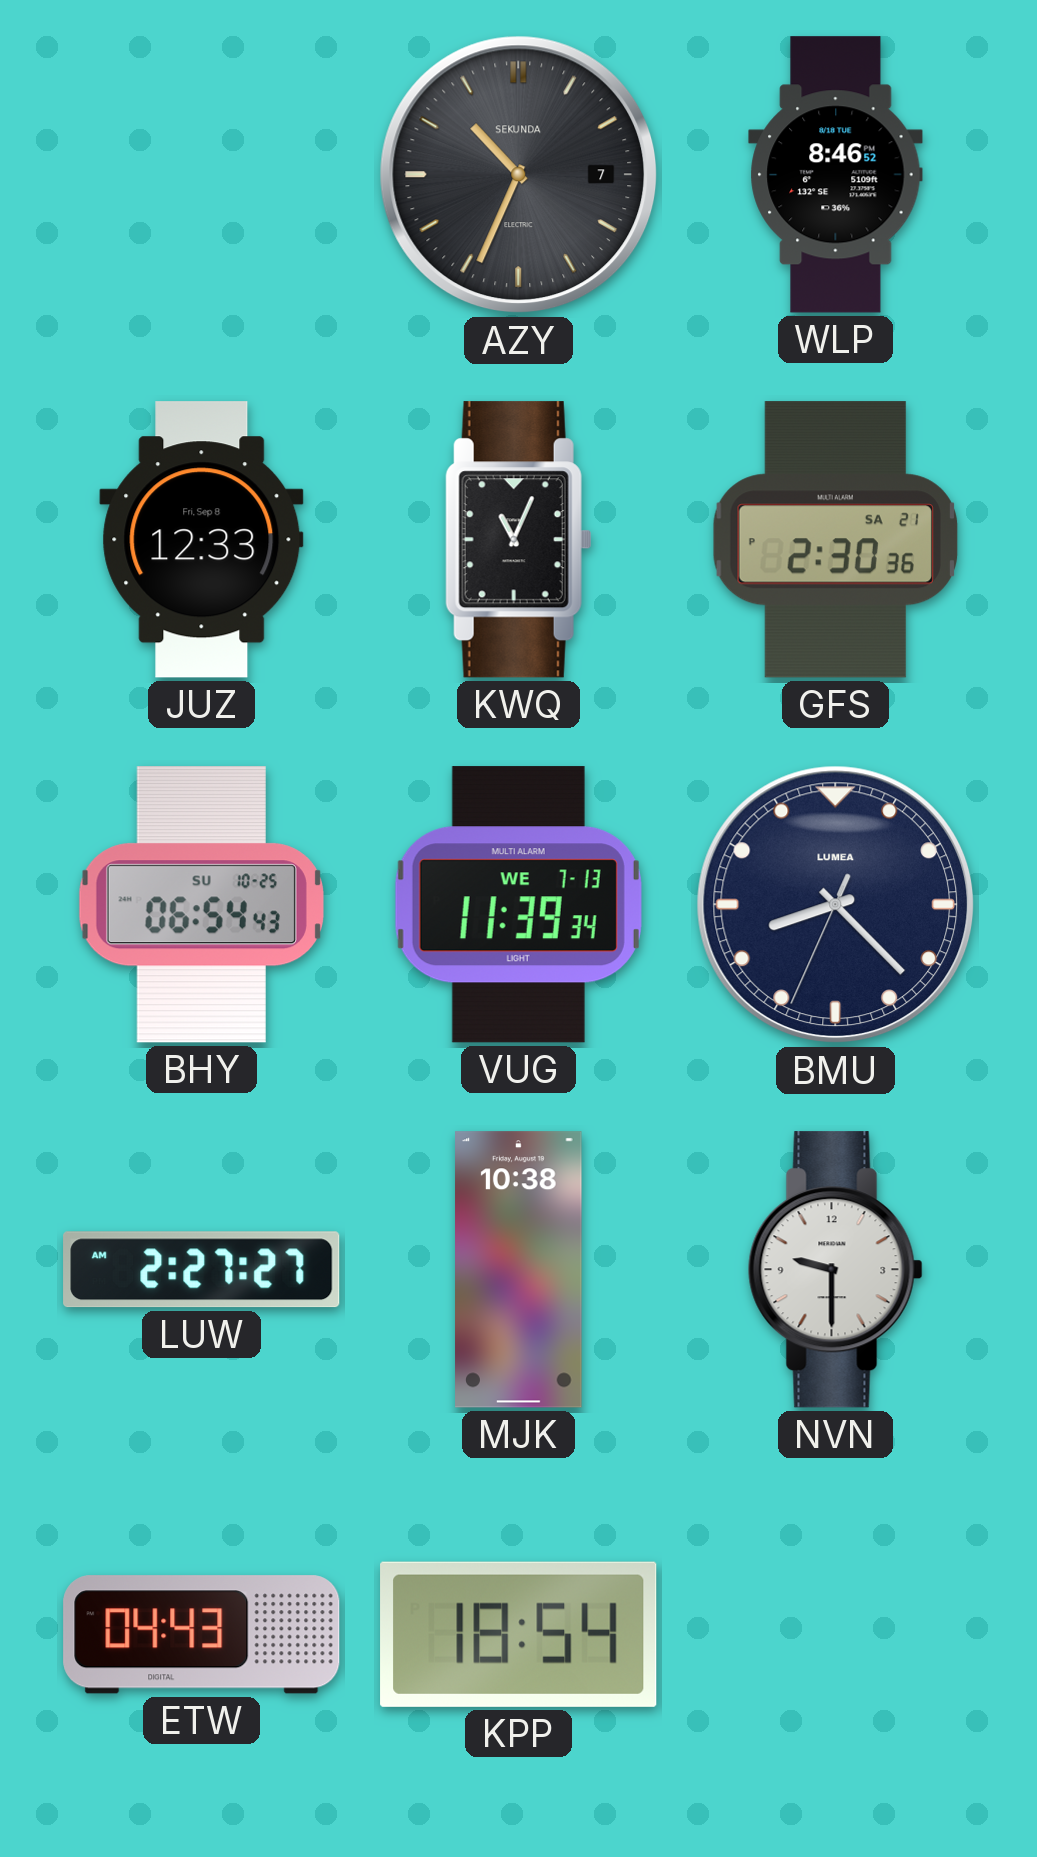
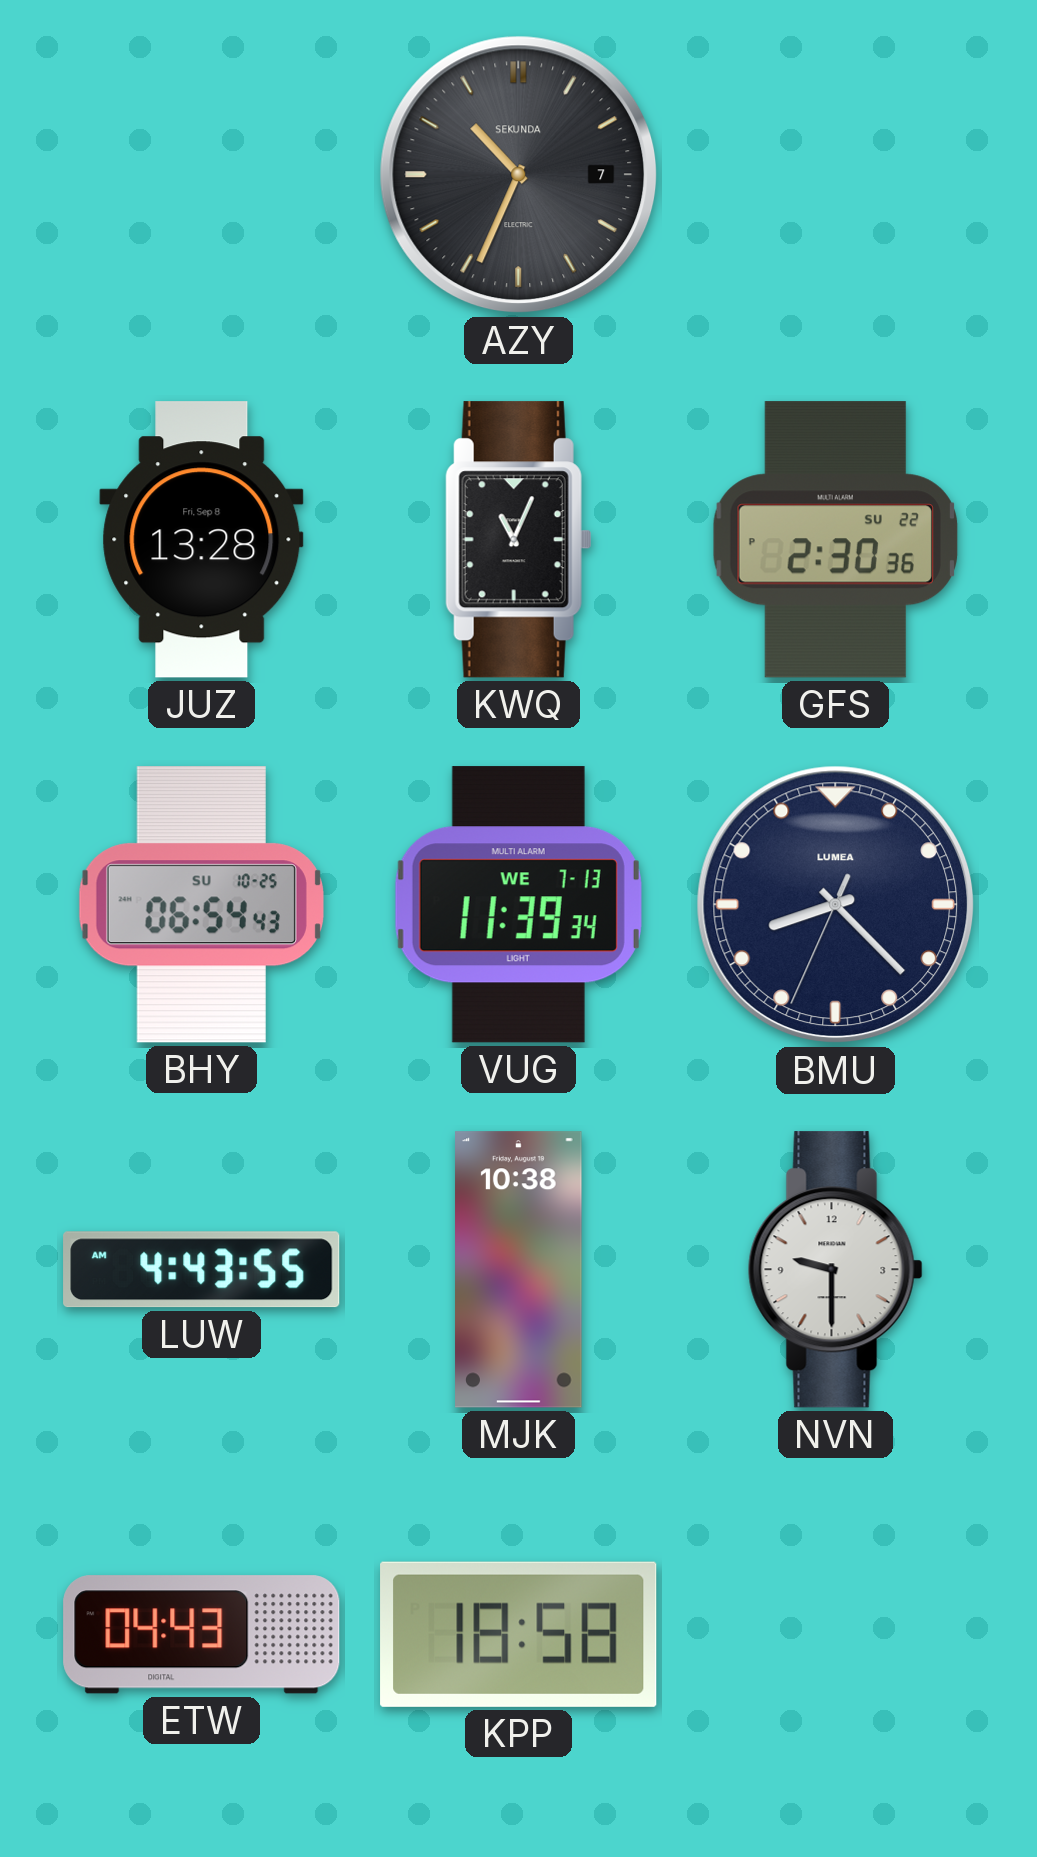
WLP: 8:46 -> none (836, 175)
JUZ: 12:33 -> 13:28 (202, 540)
GFS date: SA 21 -> SU 22 (835, 540)
LUW: 2:27 -> 4:43 (202, 1270)
KPP: 18:54 -> 18:58 (519, 1634)
